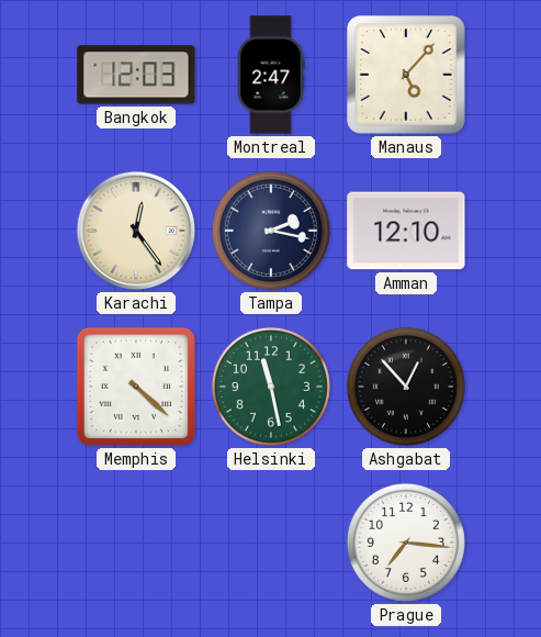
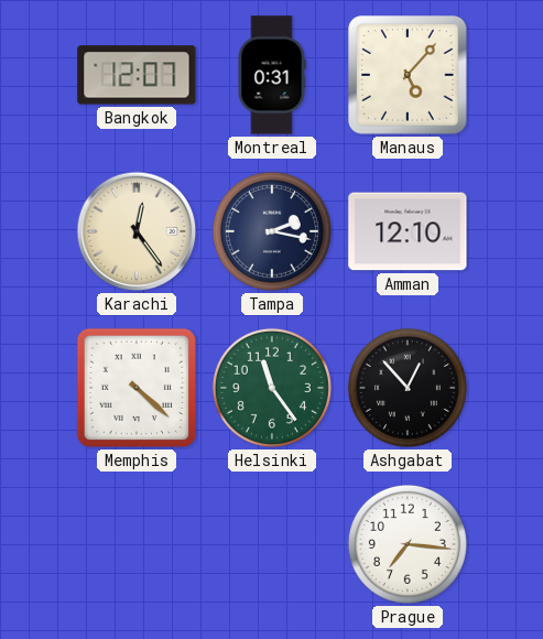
Bangkok: 12:03 -> 12:07 (137, 75)
Montreal: 2:47 -> 0:31 (272, 75)
Helsinki: 11:28 -> 11:24 (272, 388)
